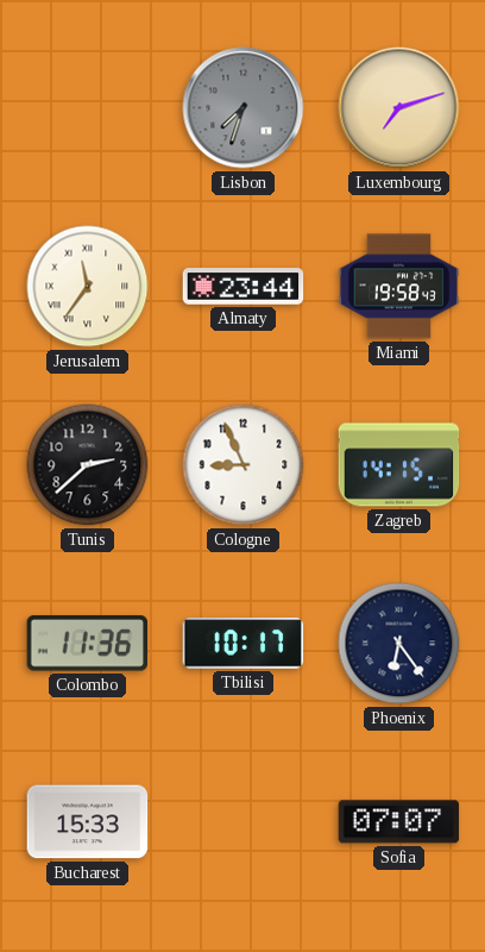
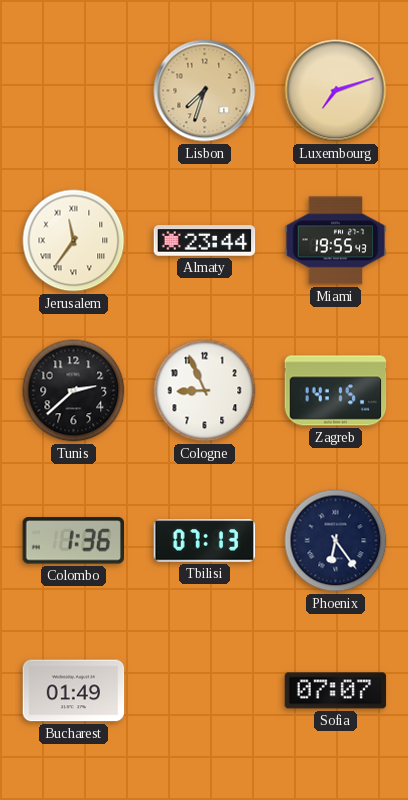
Lisbon dial: grey -> champagne (205, 91)
Miami: 19:58 -> 19:55 (336, 241)
Colombo: 11:36 -> 1:36 (73, 541)
Tbilisi: 10:17 -> 07:13 (205, 541)
Bucharest: 15:33 -> 01:49 (74, 691)
